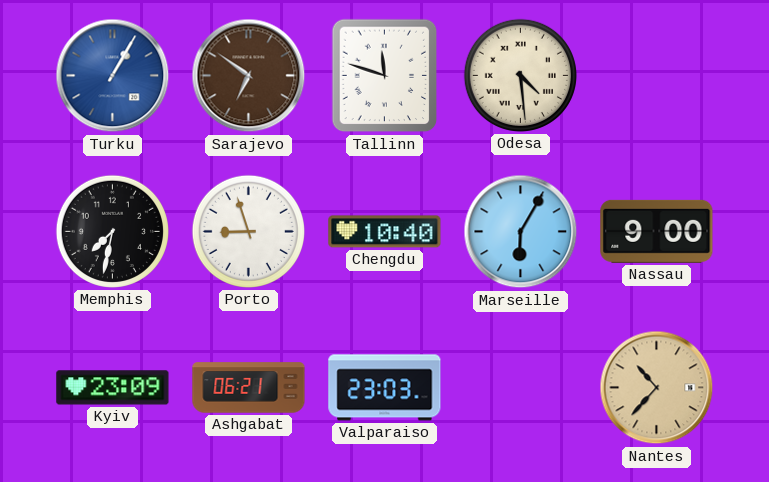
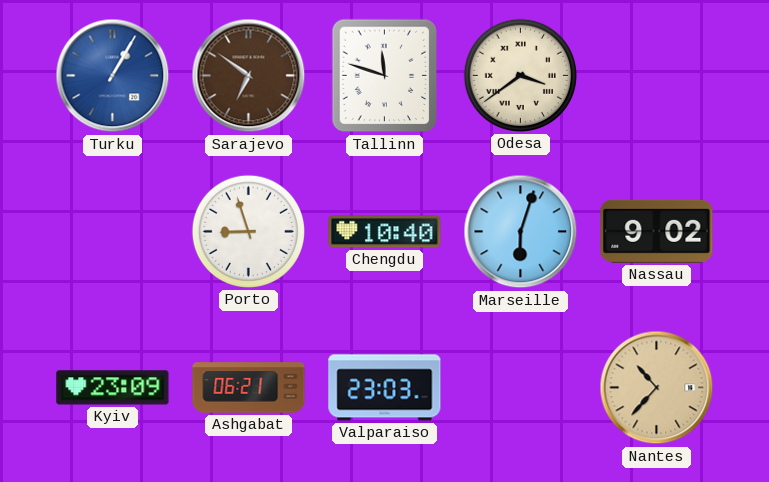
Odesa: 4:29 -> 3:39 (520, 75)
Memphis: 7:32 -> none (112, 231)
Marseille: 6:05 -> 6:03 (521, 232)
Nassau: 9:00 -> 9:02 (657, 231)
